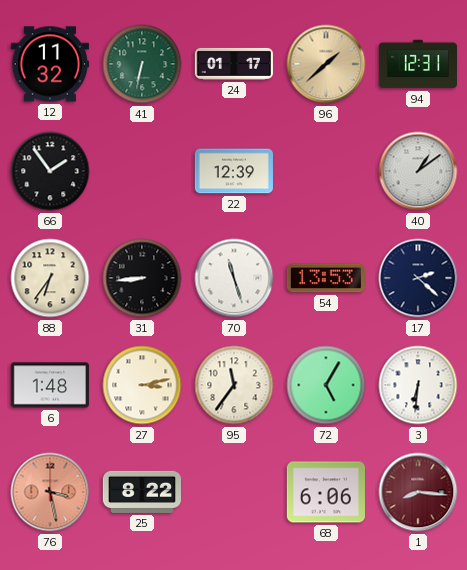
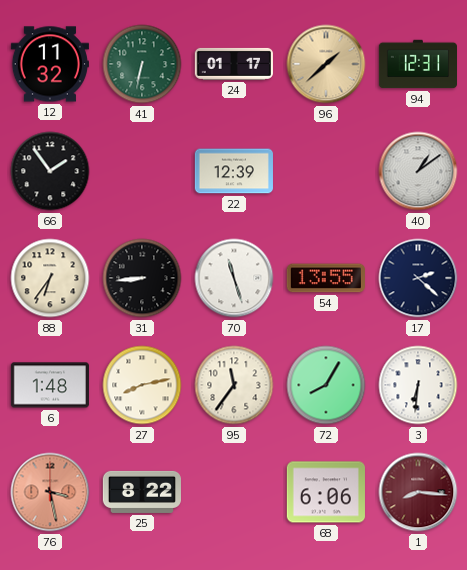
54: 13:53 -> 13:55 (326, 278)
27: 3:13 -> 8:13 (142, 385)
72: 5:05 -> 8:05 (326, 385)
